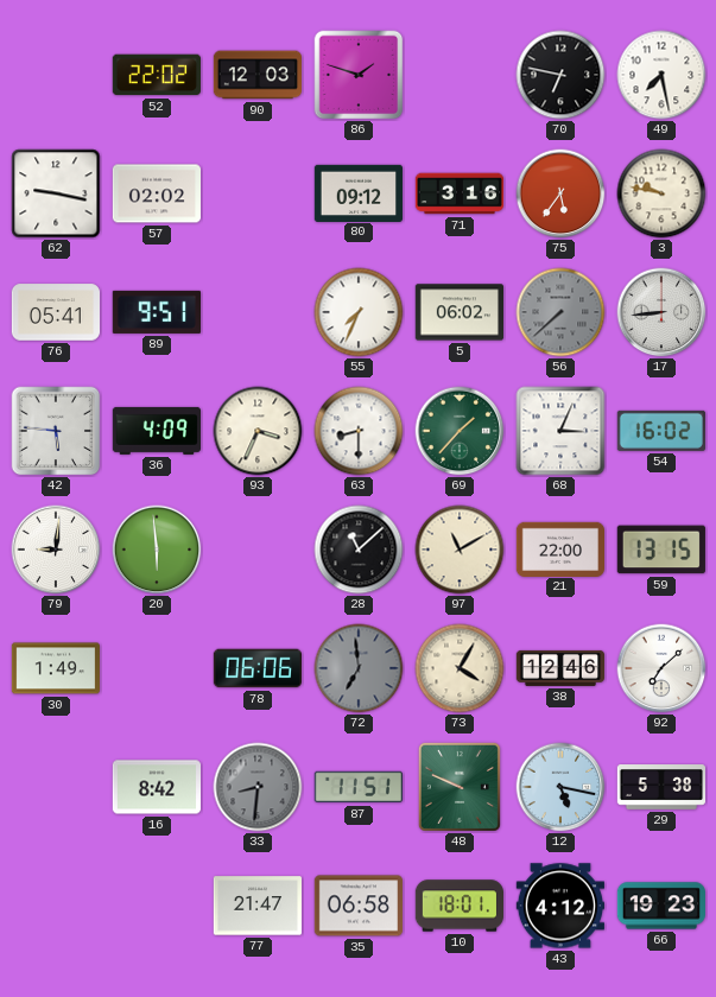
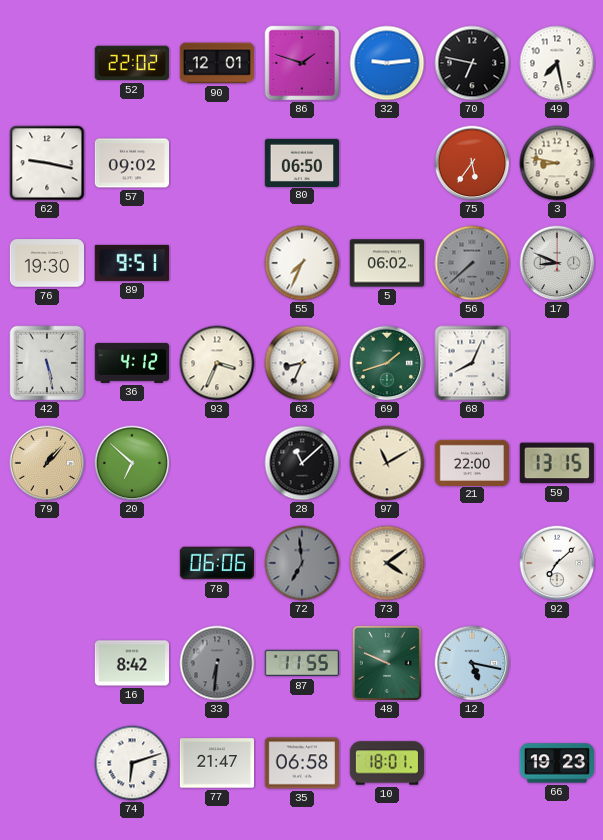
90: 12:03 -> 12:01 (216, 63)
32: none -> 9:14 (387, 63)
57: 02:02 -> 09:02 (131, 163)
80: 09:12 -> 06:50 (301, 162)
71: 3:16 -> none (460, 193)
3: 9:47 -> 8:47 (557, 163)
76: 05:41 -> 19:30 (46, 263)
17: 8:44 -> 8:49 (557, 263)
42: 5:46 -> 5:28 (47, 363)
36: 4:09 -> 4:12 (131, 363)
63: 8:30 -> 8:34 (302, 363)
69: 1:37 -> 1:42 (387, 363)
68: 3:04 -> 8:04 (472, 363)
54: 16:02 -> none (661, 431)
79: 9:01 -> 1:07 (47, 463)
79 dial: white -> champagne (47, 463)
20: 5:59 -> 6:52 (132, 463)
30: 1:49 -> none (55, 668)
73: 4:05 -> 4:09 (387, 563)
38: 12:46 -> none (559, 668)
33: 8:31 -> 6:31 (217, 663)
87: 11:51 -> 11:55 (301, 663)
29: 5:38 -> none (660, 788)
74: none -> 6:12 (132, 763)
43: 4:12 -> none (559, 906)
